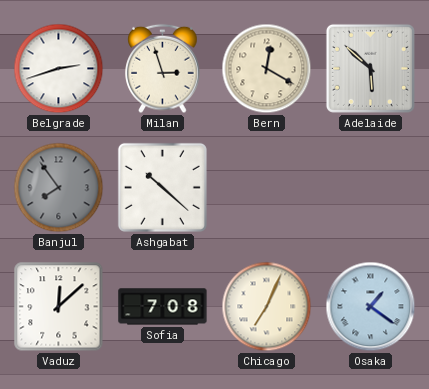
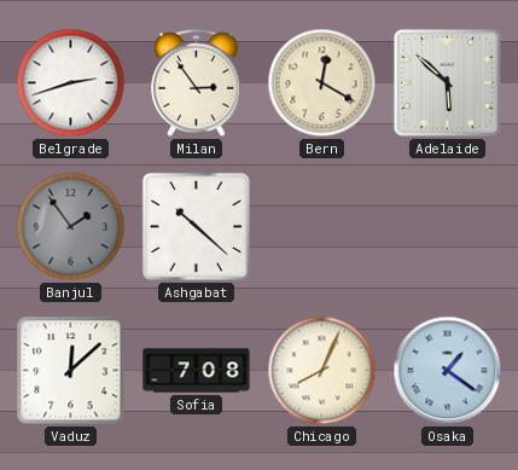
Milan: 2:57 -> 2:54 (197, 83)
Banjul: 7:54 -> 1:54 (71, 227)
Chicago: 7:04 -> 8:04 (322, 371)
